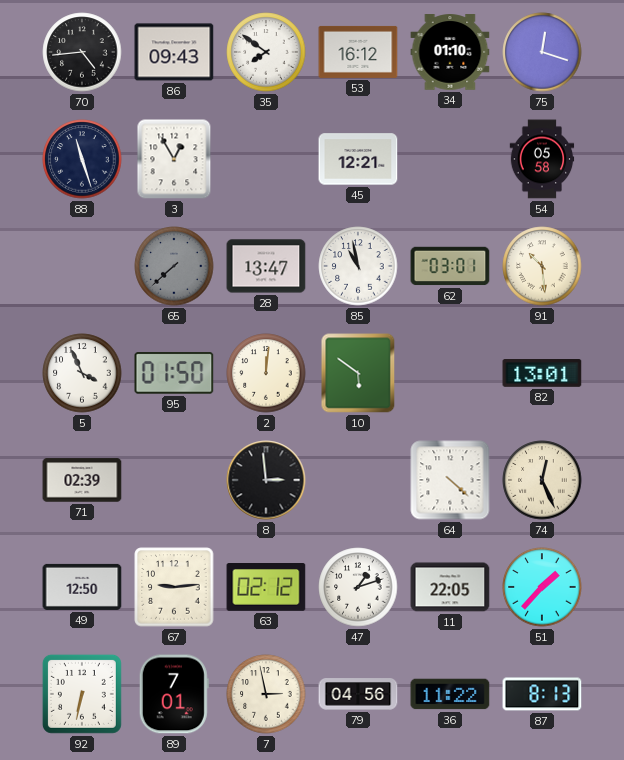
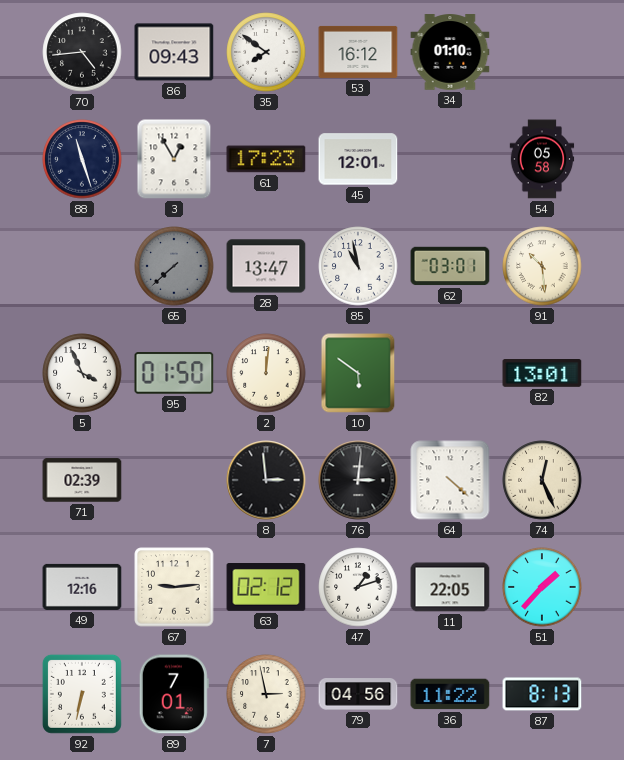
75: 12:18 -> none (542, 52)
61: none -> 17:23 (266, 159)
45: 12:21 -> 12:01 (358, 159)
76: none -> 3:01 (358, 480)
49: 12:50 -> 12:16 (82, 587)
